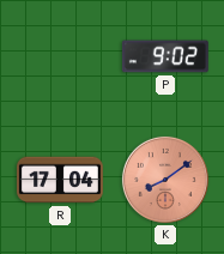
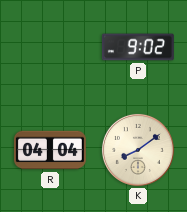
R: 17:04 -> 04:04 (50, 150)
K dial: salmon -> cream (138, 150)
